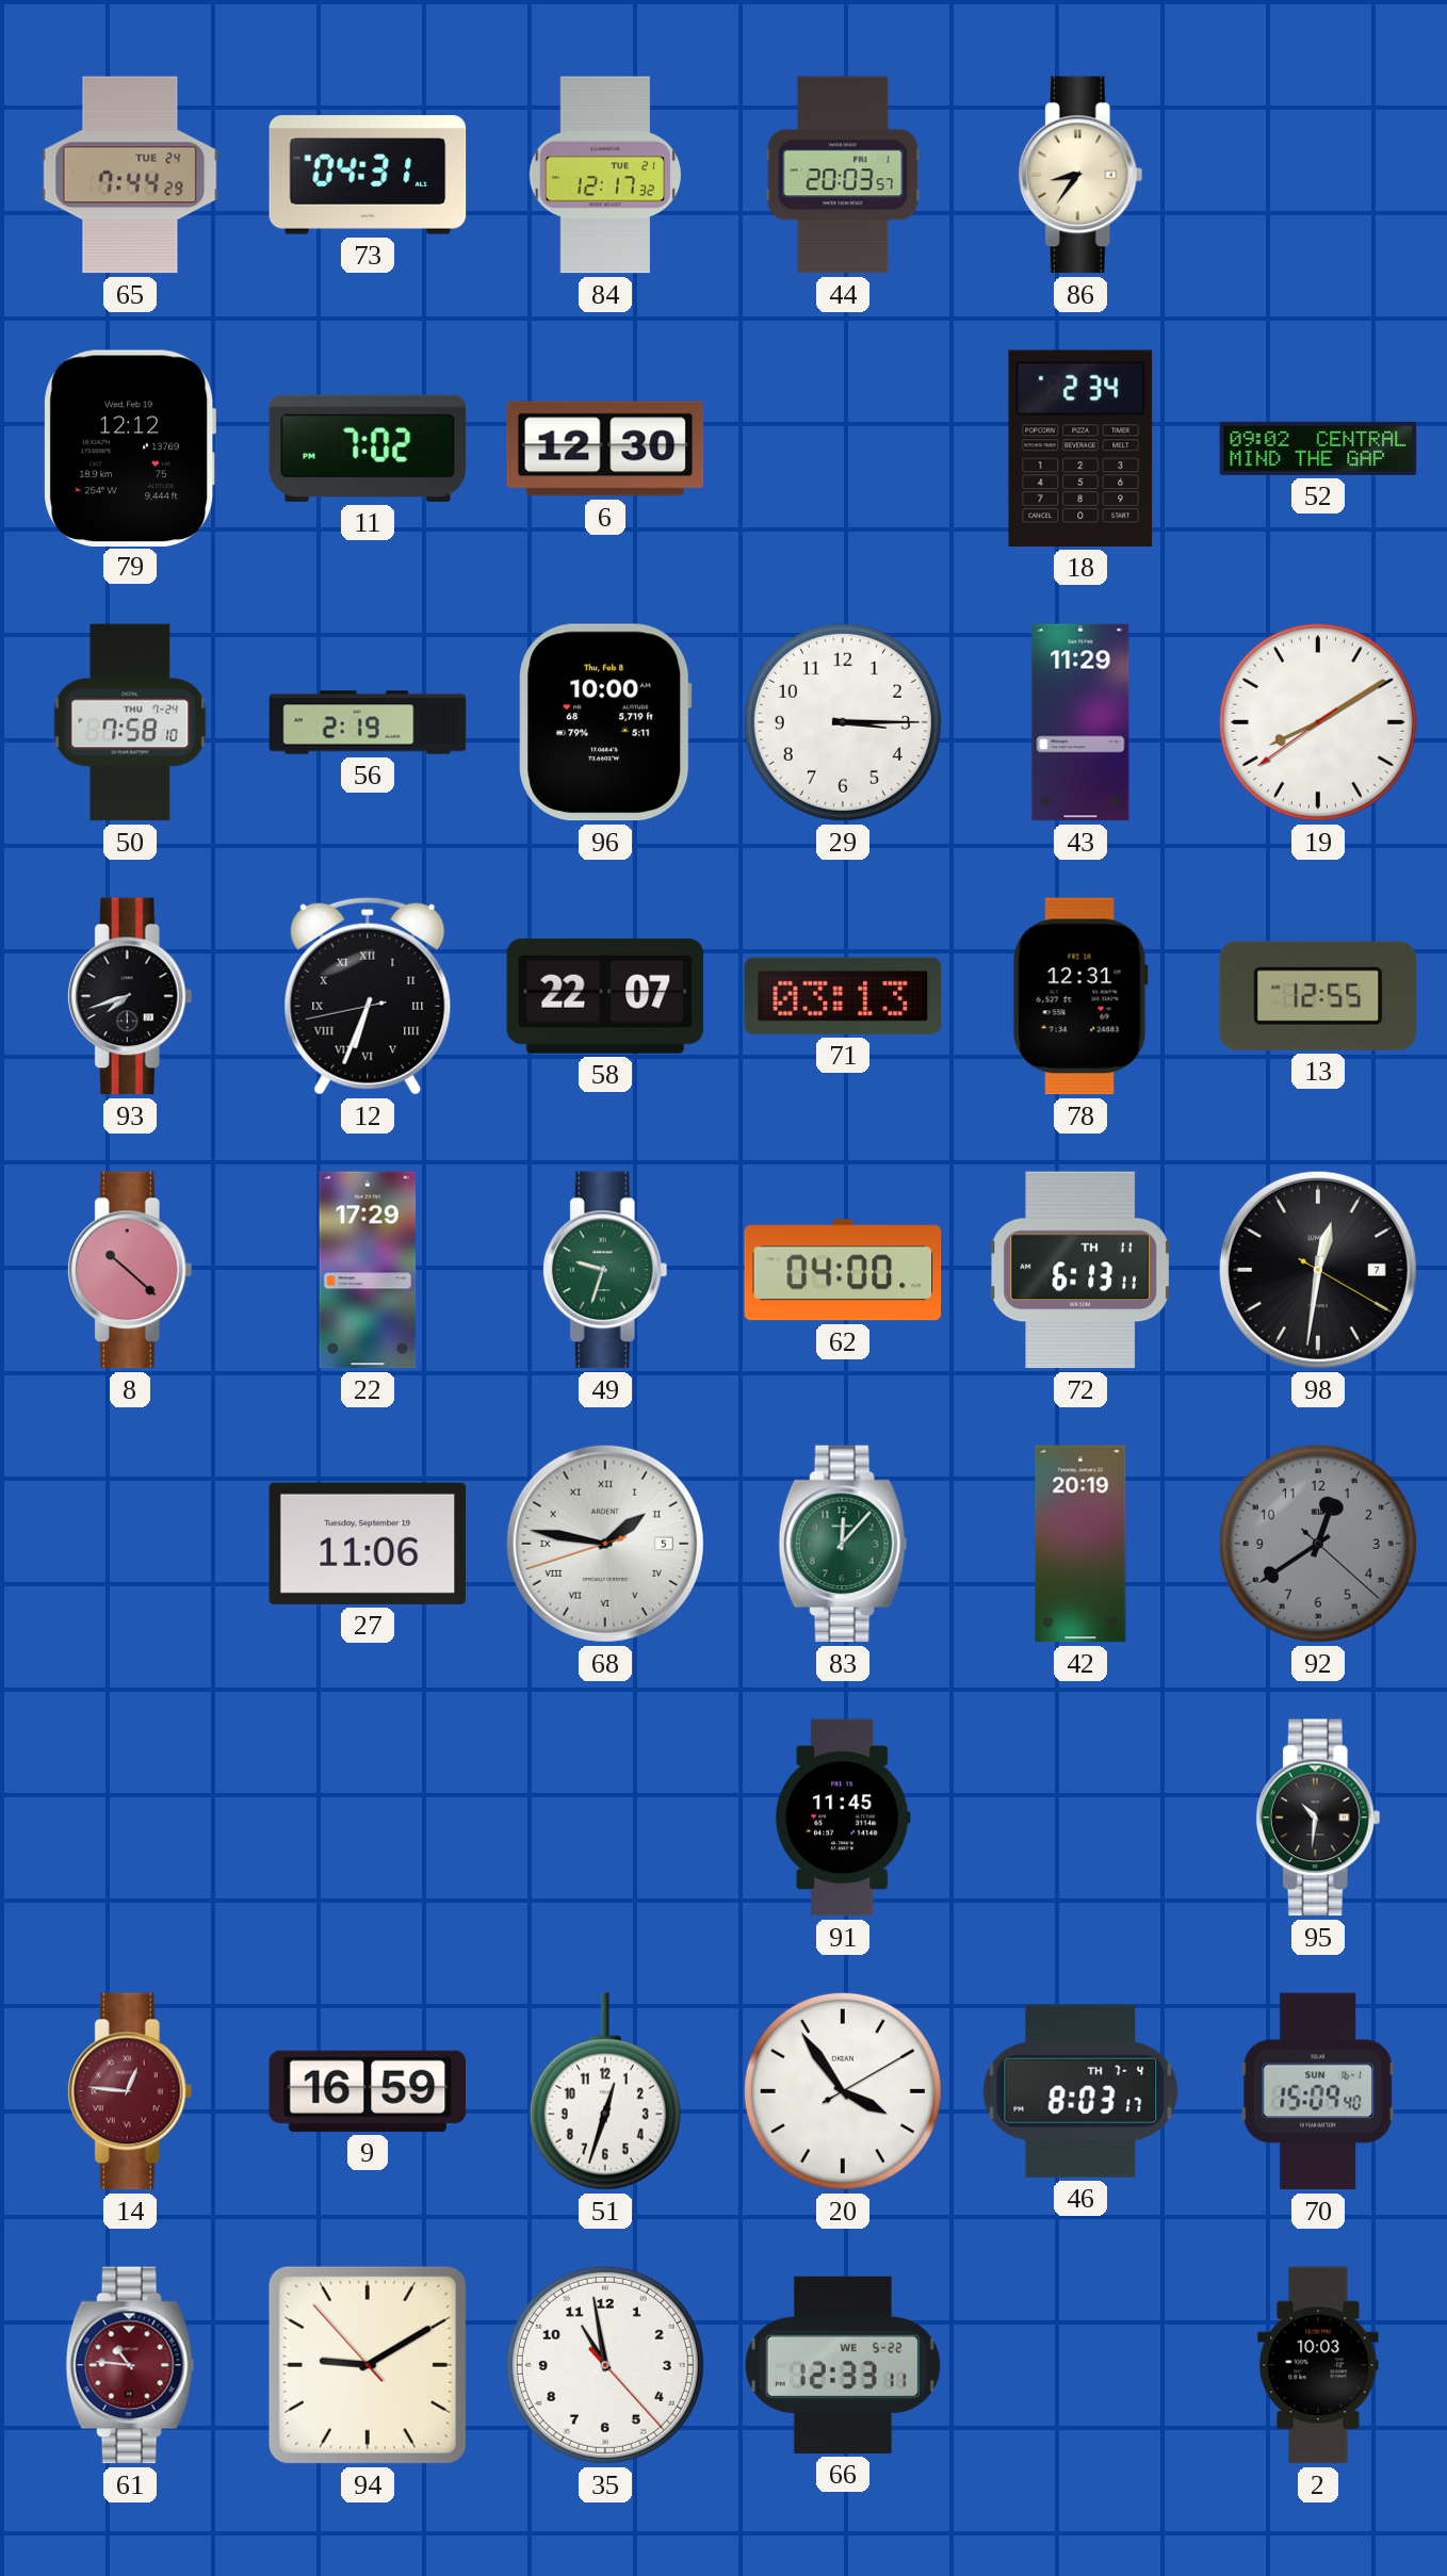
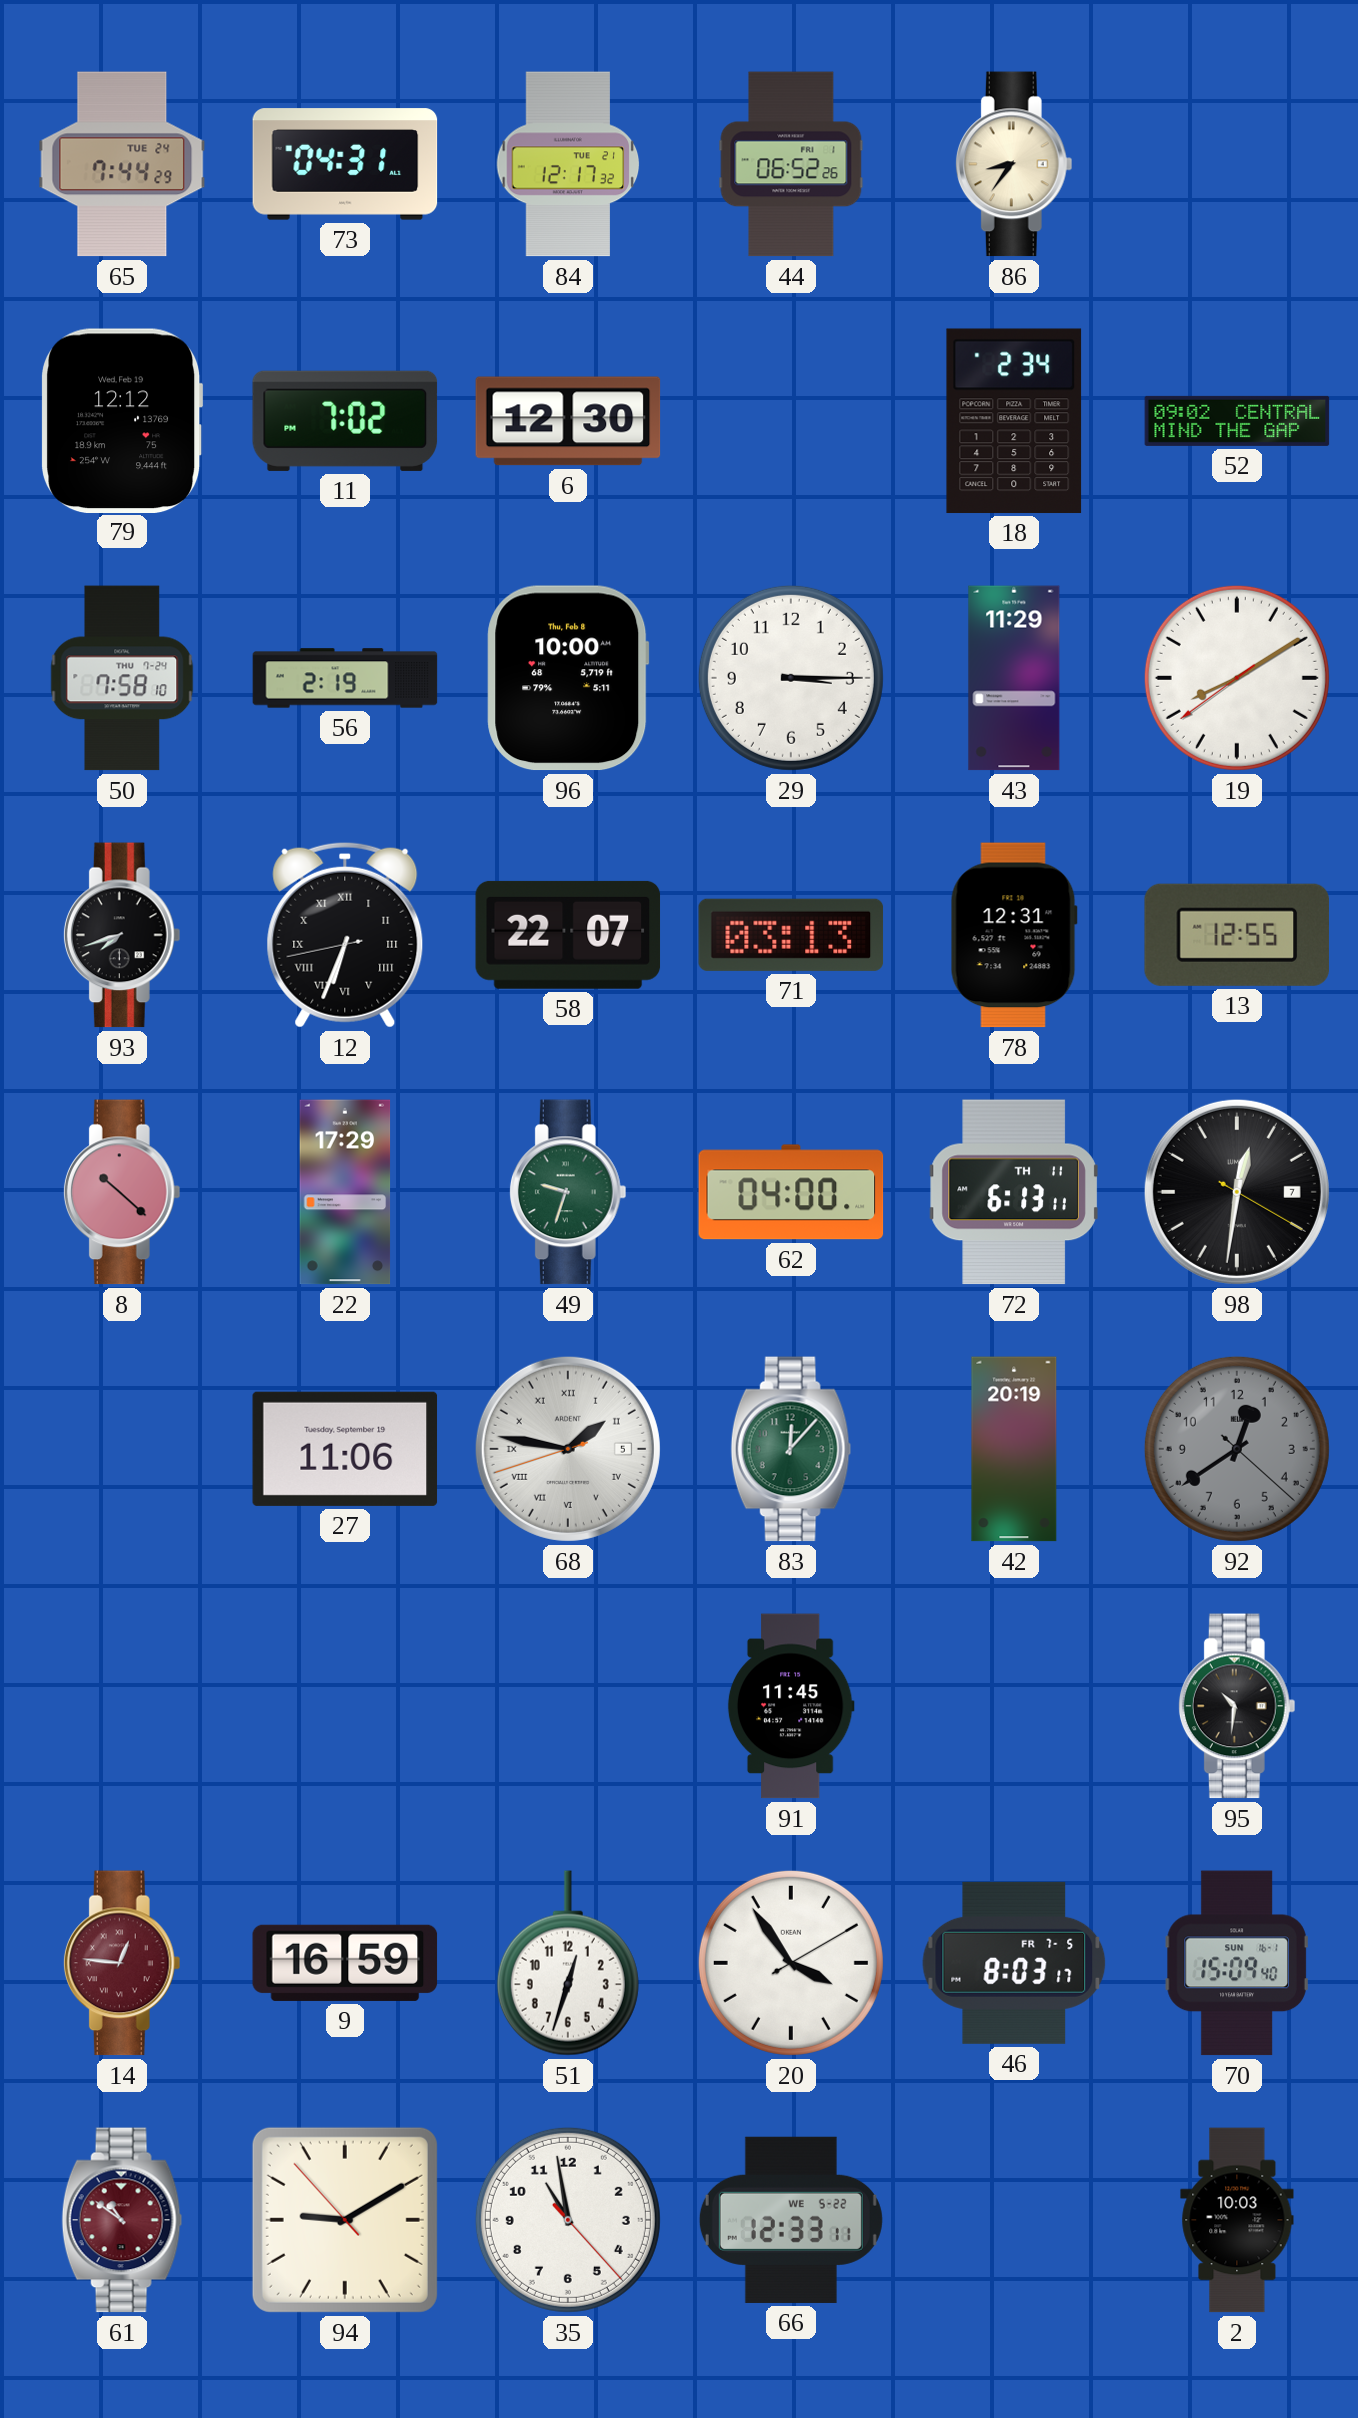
44: 20:03 -> 06:52 (791, 164)
46 date: TH 7-4 -> FR 7-5 (1014, 1963)
61: 10:46 -> 10:51 (122, 2220)
